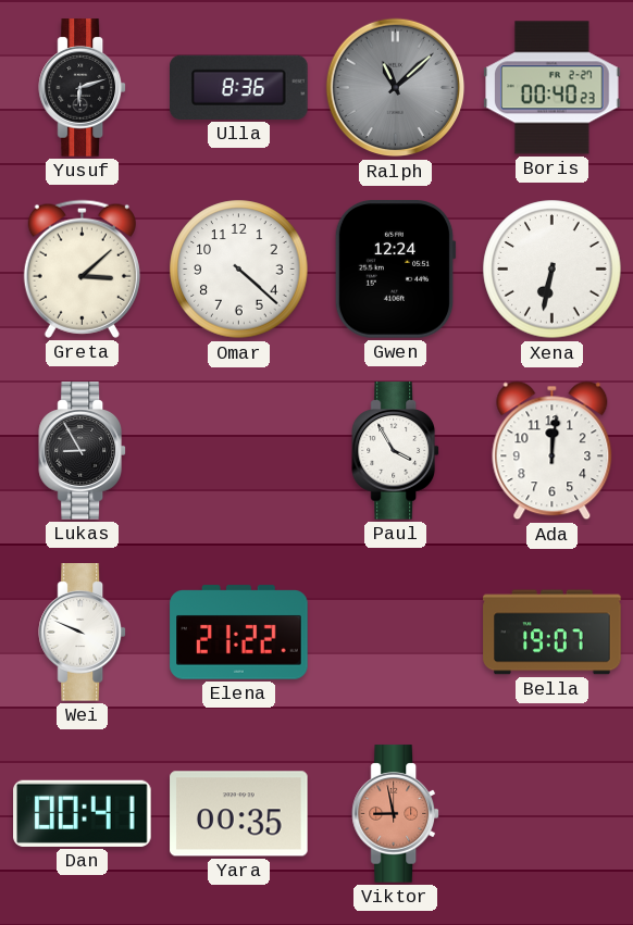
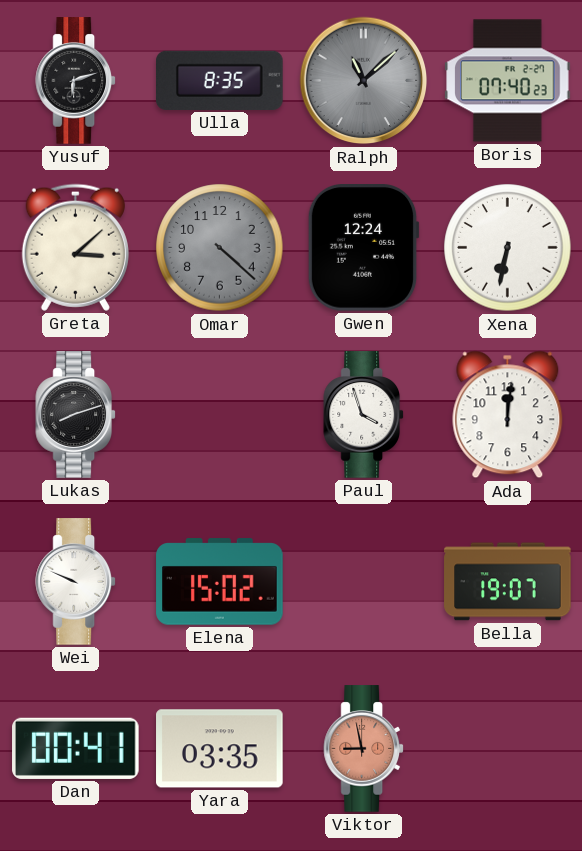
Ulla: 8:36 -> 8:35 (220, 80)
Boris: 00:40 -> 07:40 (508, 81)
Omar dial: white -> grey (220, 248)
Lukas: 8:55 -> 8:12 (76, 415)
Paul: 3:55 -> 3:57 (364, 415)
Elena: 21:22 -> 15:02 (220, 582)
Yara: 00:35 -> 03:35 (220, 749)
